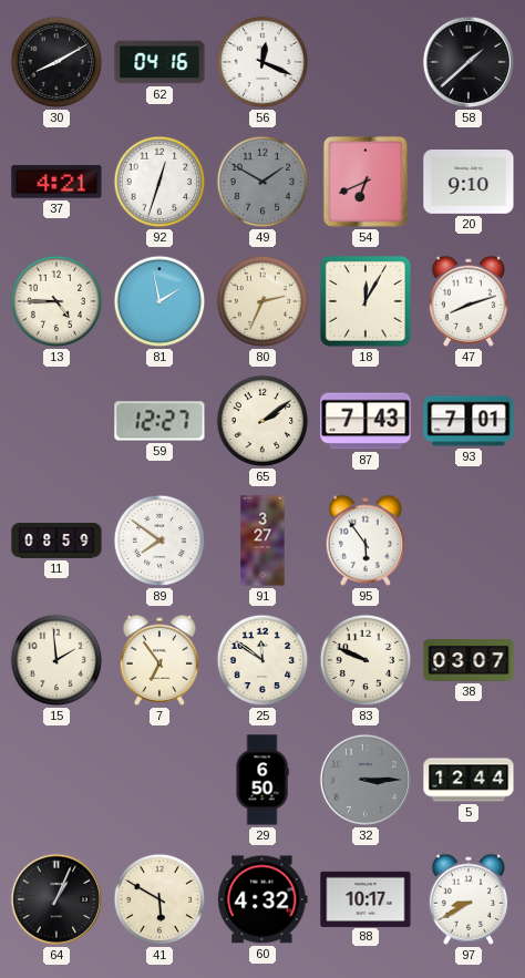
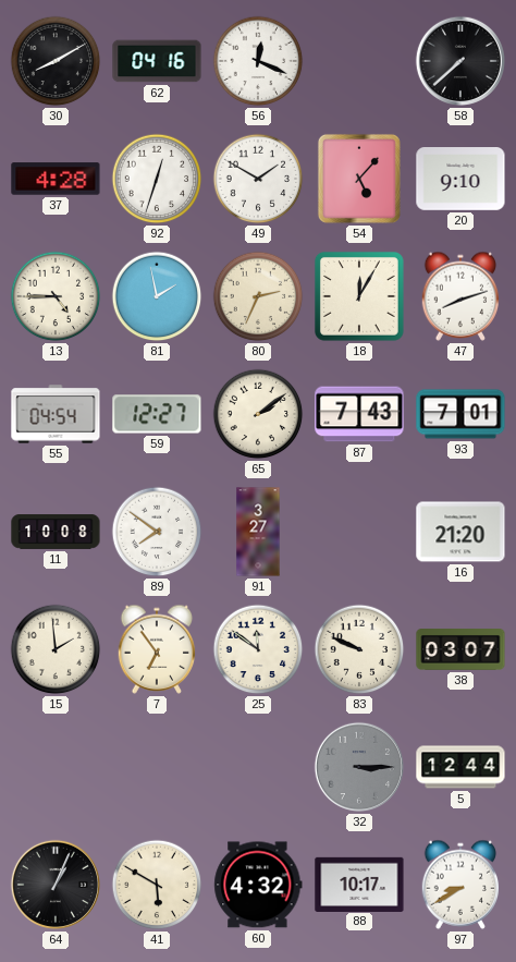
58: 1:38 -> 7:38 (460, 61)
37: 4:21 -> 4:28 (56, 179)
49 dial: grey -> white (258, 179)
54: 6:41 -> 5:07 (359, 179)
55: none -> 04:54 (56, 414)
11: 08:59 -> 10:08 (56, 532)
95: 5:54 -> none (366, 541)
16: none -> 21:20 (460, 532)
29: 6:50 -> none (262, 780)
